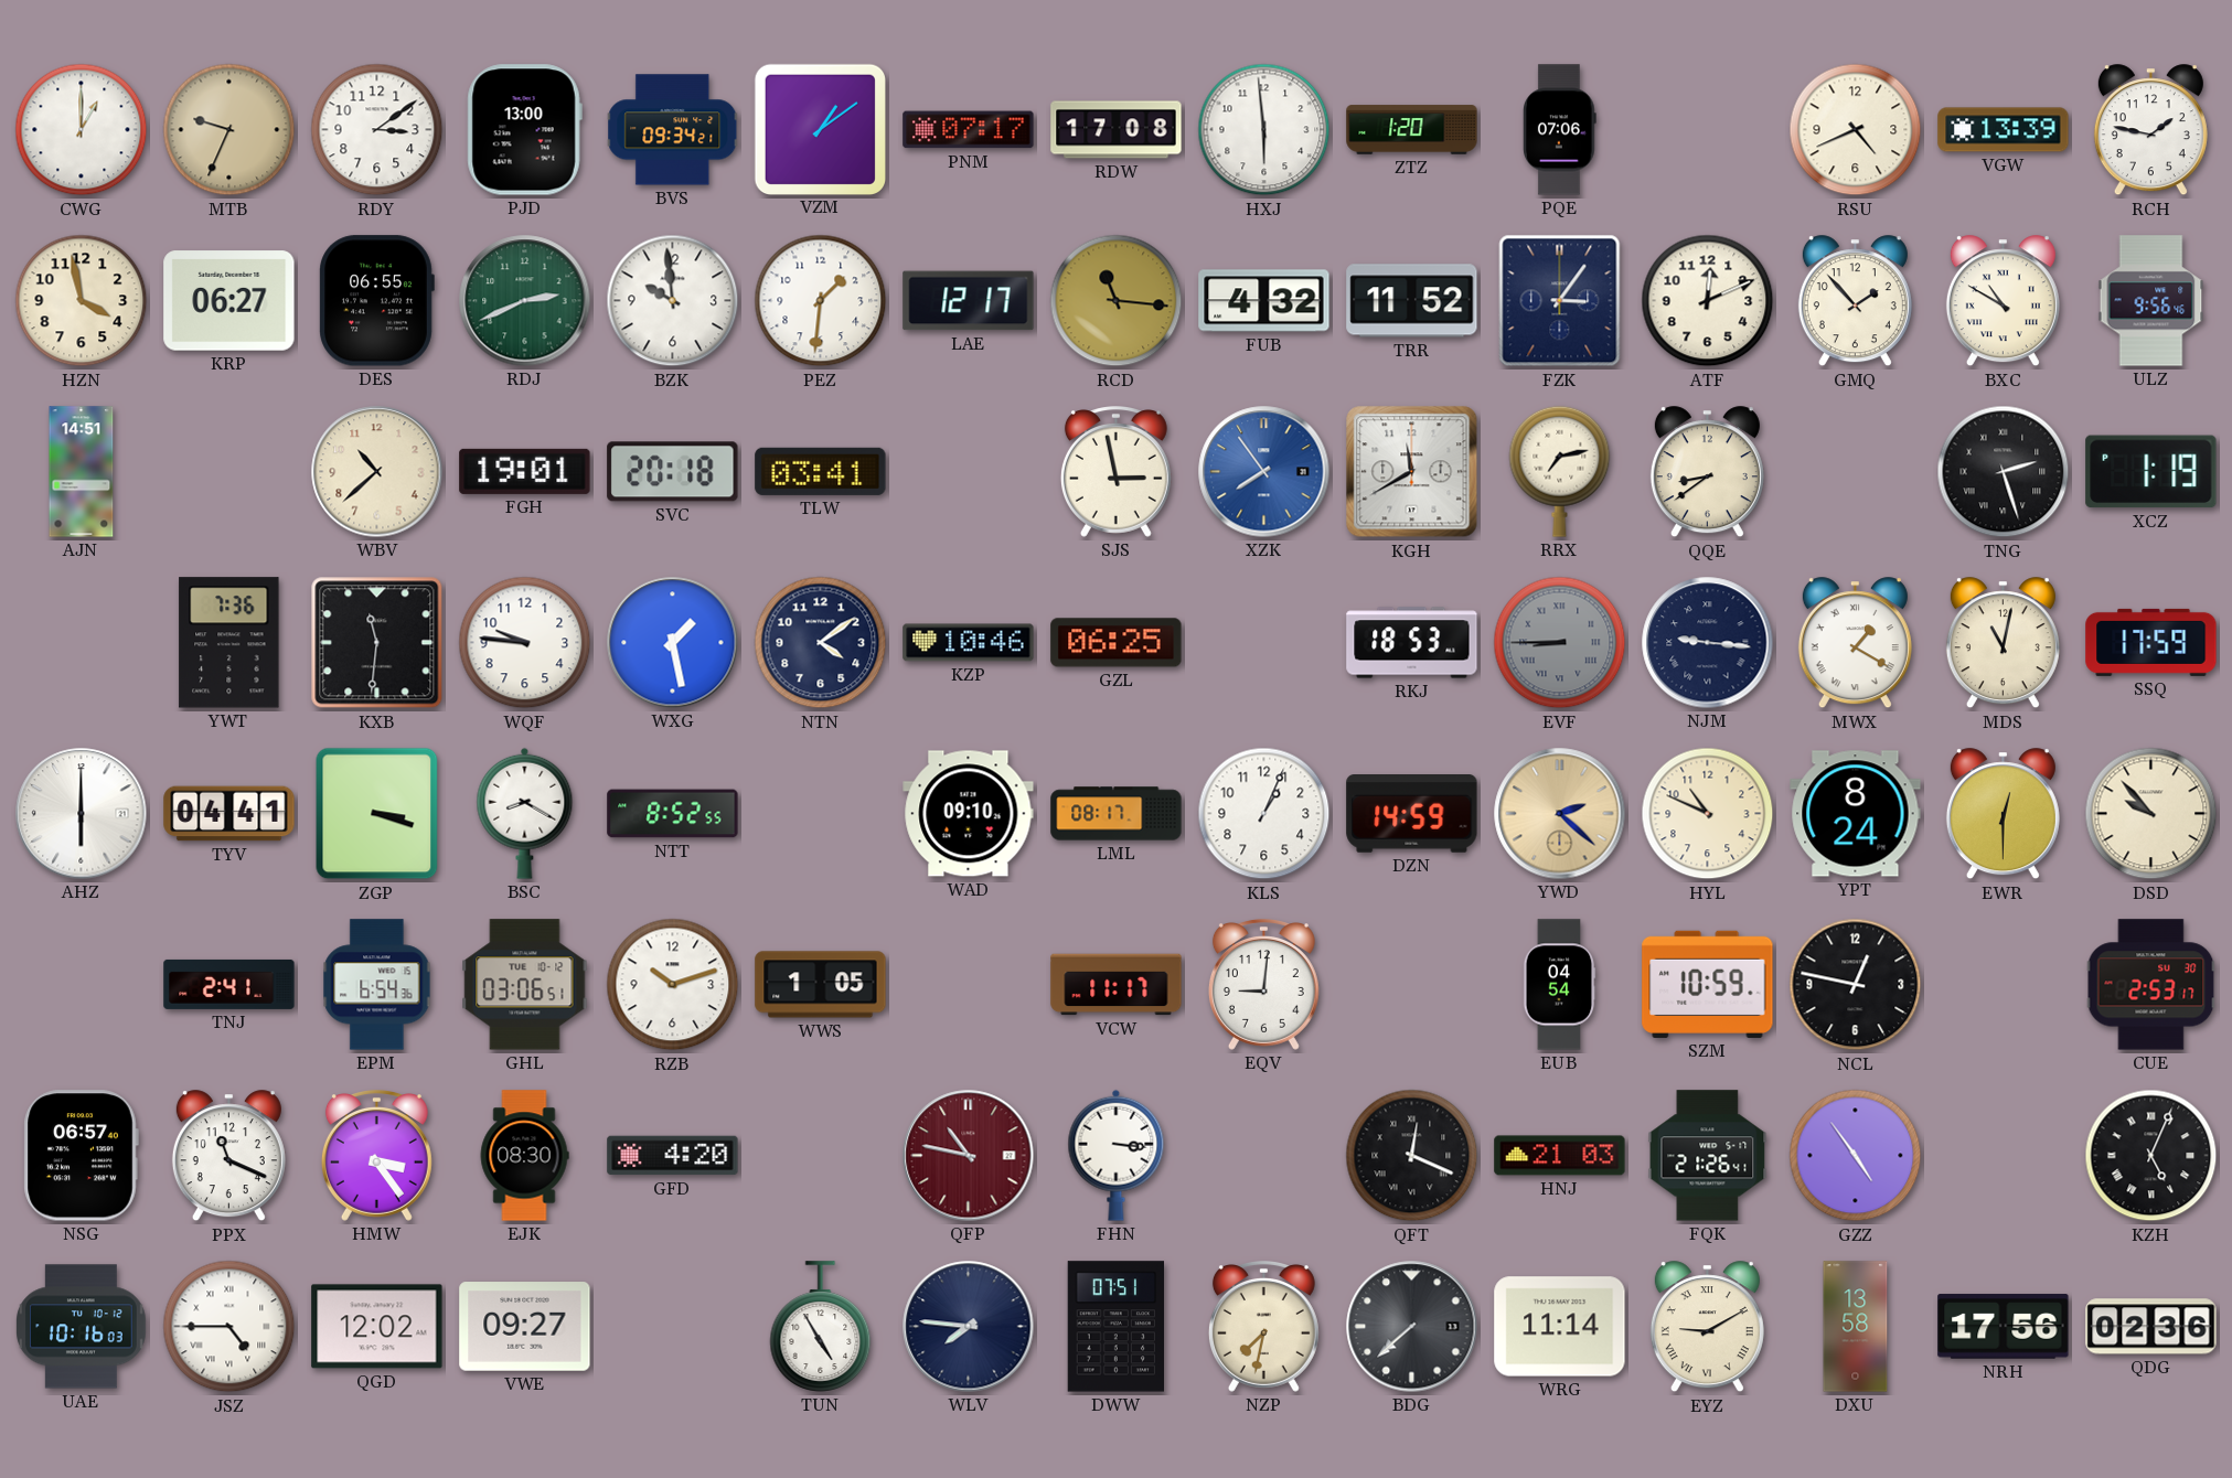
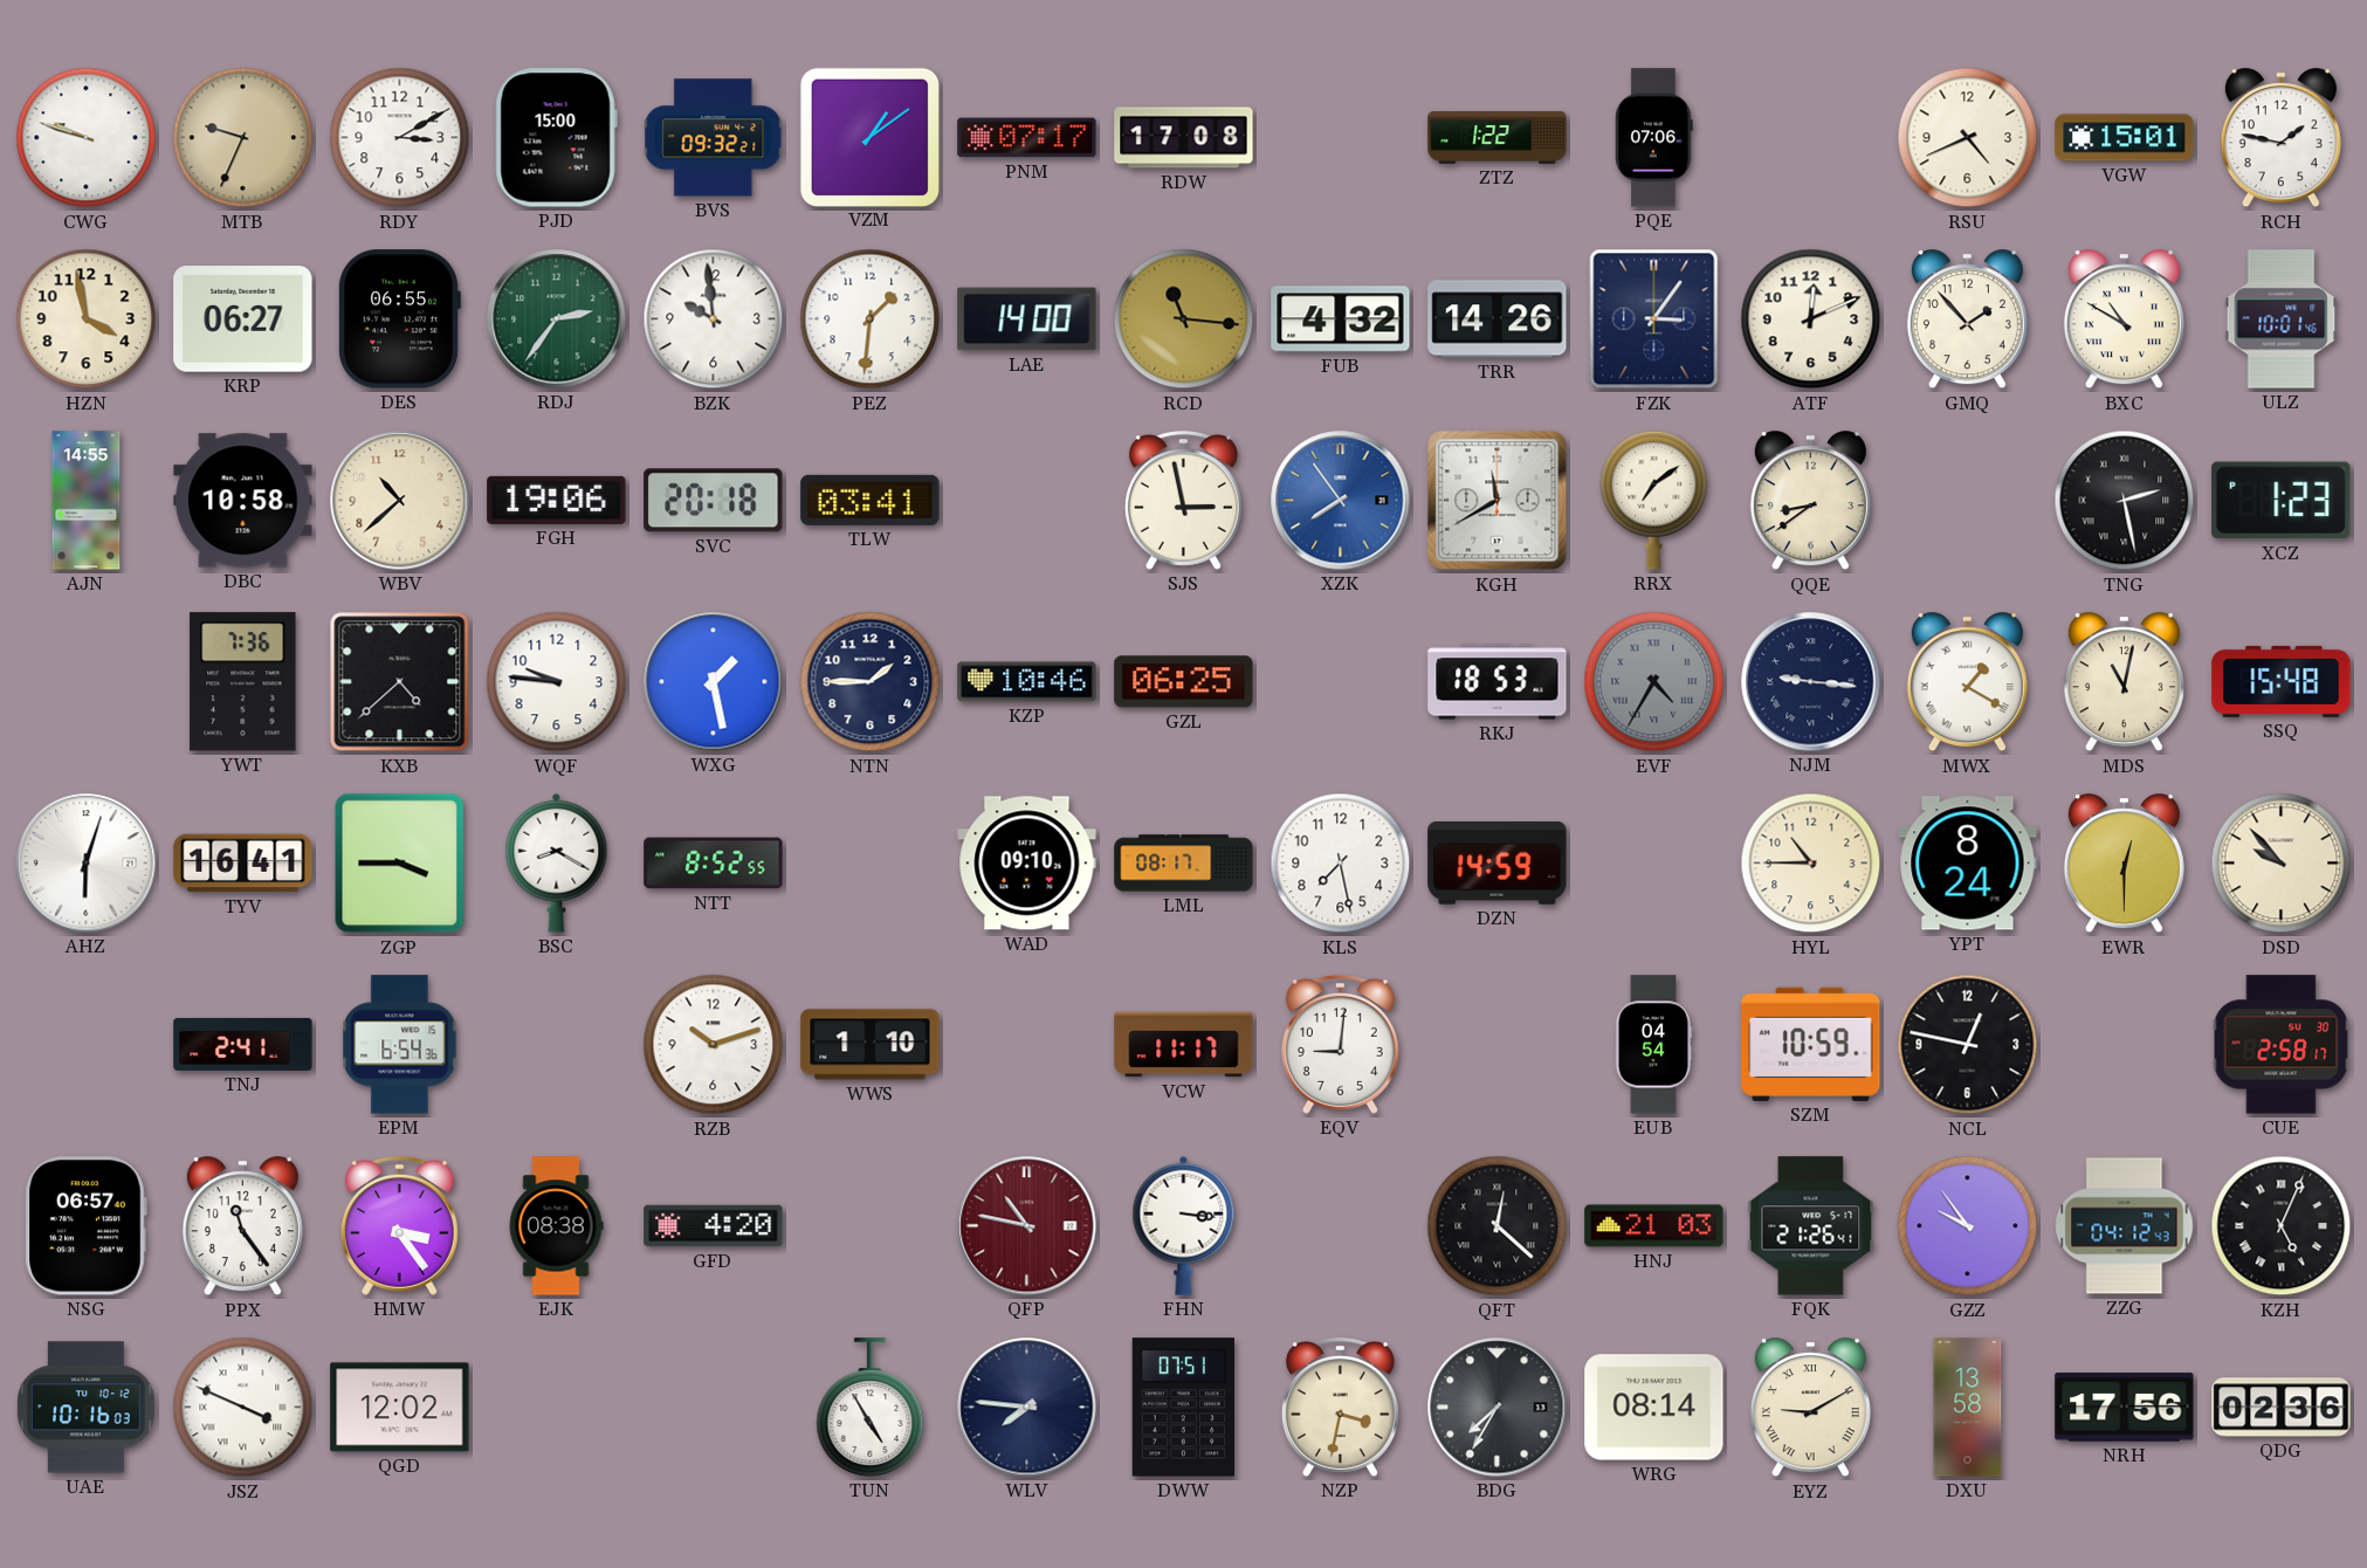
CWG: 1:00 -> 9:48 (87, 138)
RDY: 3:09 -> 3:10 (400, 138)
PJD: 13:00 -> 15:00 (556, 138)
BVS: 09:34 -> 09:32 (714, 138)
HXJ: 5:59 -> none (1264, 130)
ZTZ: 1:20 -> 1:22 (1498, 138)
VGW: 13:39 -> 15:01 (2125, 138)
RDJ: 2:41 -> 2:36 (557, 319)
LAE: 12:17 -> 14:00 (1027, 319)
TRR: 11:52 -> 14:26 (1498, 319)
ULZ: 9:56 -> 10:01 (2282, 319)
AJN: 14:51 -> 14:55 (87, 501)
DBC: none -> 10:58 (243, 501)
FGH: 19:01 -> 19:06 (557, 500)
RRX: 7:13 -> 7:09 (1654, 500)
TNG: 2:27 -> 2:28 (2125, 501)
XCZ: 1:19 -> 1:23 (2282, 501)
KXB: 11:31 -> 4:38 (400, 682)
NTN: 4:09 -> 1:45 (871, 682)
EVF: 8:45 -> 4:35 (1654, 682)
SSQ: 17:59 -> 15:48 (2282, 681)
AHZ: 6:00 -> 6:03 (87, 864)
TYV: 04:41 -> 16:41 (243, 864)
ZGP: 3:18 -> 3:45 (400, 864)
KLS: 1:04 -> 7:28 (1341, 864)
YWD: 2:22 -> none (1560, 814)
HYL: 10:49 -> 10:45 (1811, 864)
GHL: 03:06 -> none (525, 985)
WWS: 1:05 -> 1:10 (871, 1045)
CUE: 2:53 -> 2:58 (2282, 1045)
PPX: 11:19 -> 11:24 (242, 1226)
EJK: 08:30 -> 08:38 (556, 1226)
QFT: 12:19 -> 12:22 (1498, 1226)
GZZ: 4:54 -> 9:54 (1968, 1226)
ZZG: none -> 04:12 (2125, 1226)
JSZ: 4:45 -> 3:49 (243, 1408)
VWE: 09:27 -> none (525, 1327)
NZP: 7:32 -> 3:32 (1340, 1408)
BDG: 7:38 -> 7:35 (1498, 1408)
WRG: 11:14 -> 08:14 (1654, 1408)
